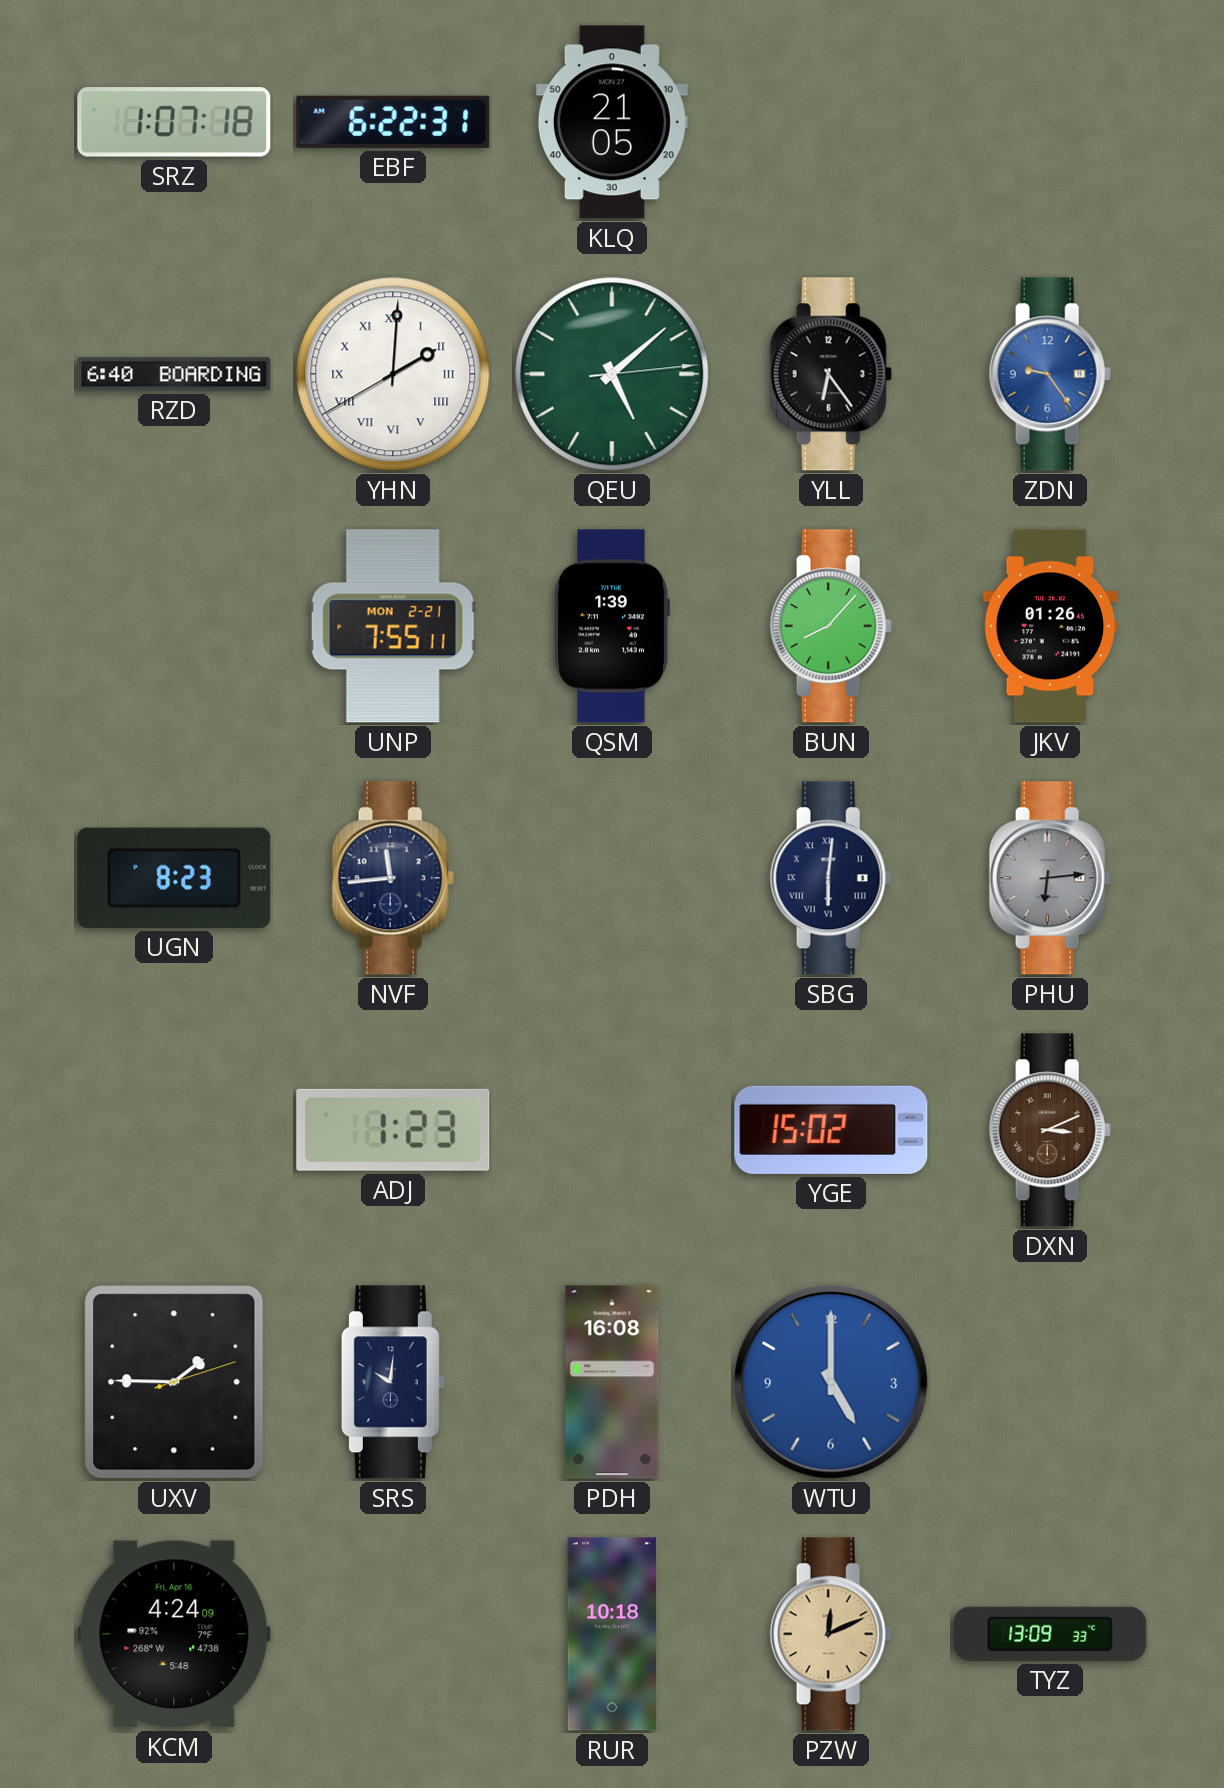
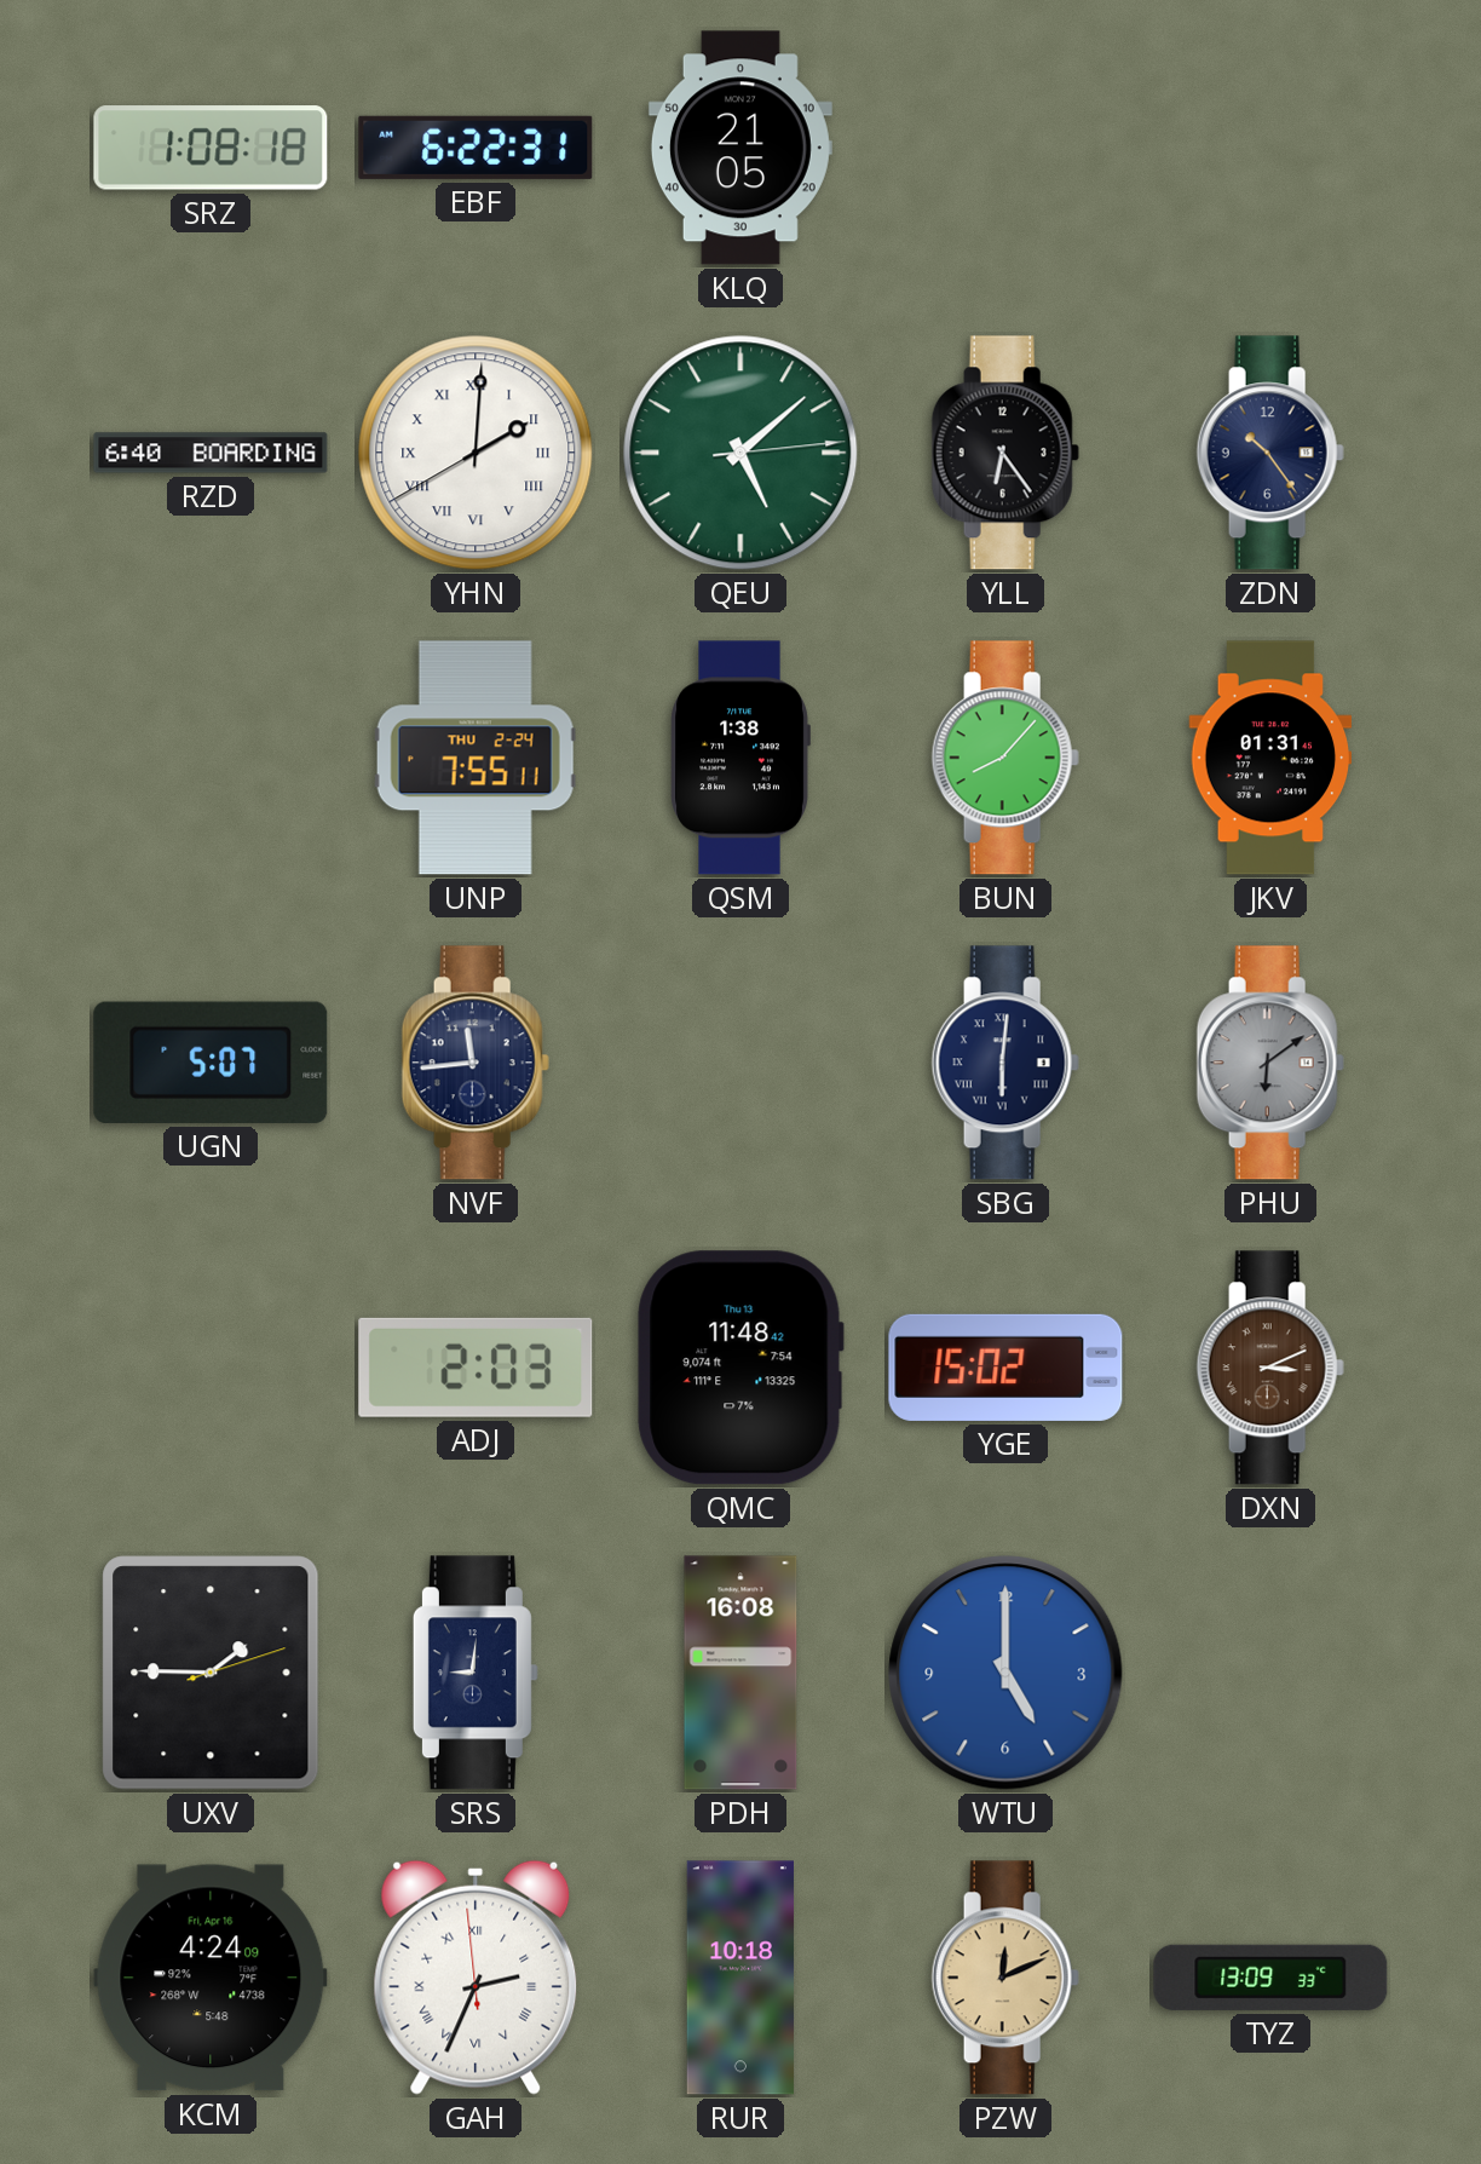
SRZ: 1:07 -> 1:08 (211, 148)
ZDN: 9:24 -> 10:24 (1270, 453)
ZDN dial: blue -> navy (1270, 453)
UNP date: MON 2-21 -> THU 2-24 (476, 758)
QSM: 1:39 -> 1:38 (740, 758)
JKV: 01:26 -> 01:31 (1270, 758)
UGN: 8:23 -> 5:07 (211, 1063)
PHU: 6:14 -> 6:09 (1270, 1063)
ADJ: 1:23 -> 2:03 (476, 1368)
QMC: none -> 11:48 (740, 1368)
SRS: 10:01 -> 9:01 (476, 1673)
GAH: none -> 2:33 (476, 1978)
